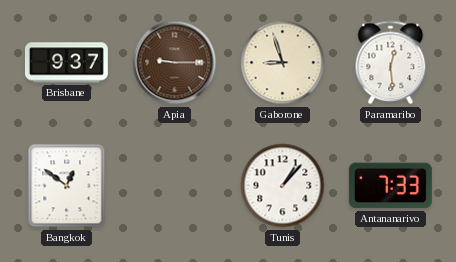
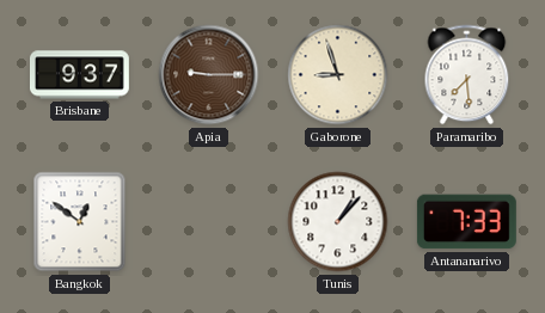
Paramaribo: 12:29 -> 7:29 (467, 75)
